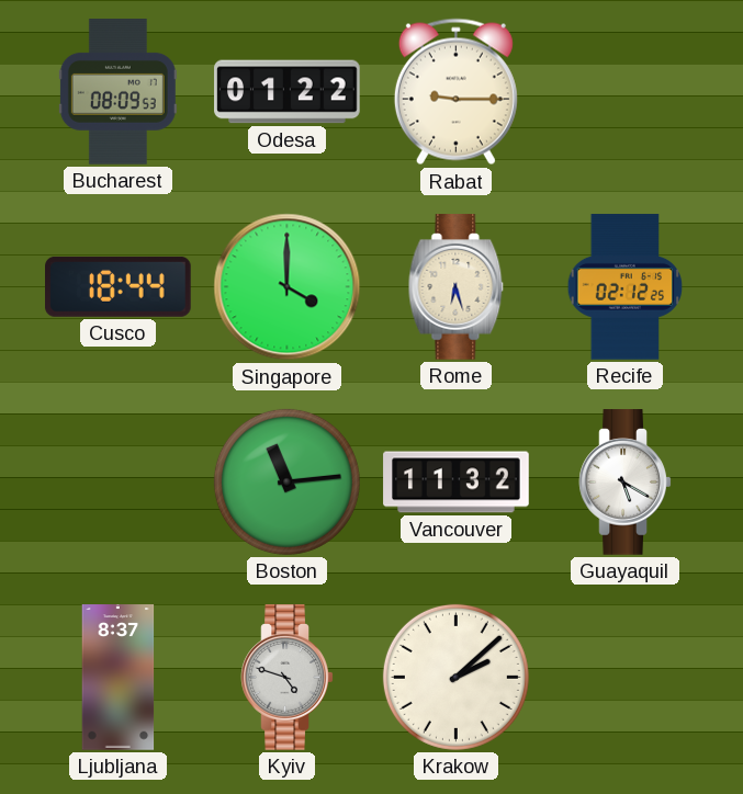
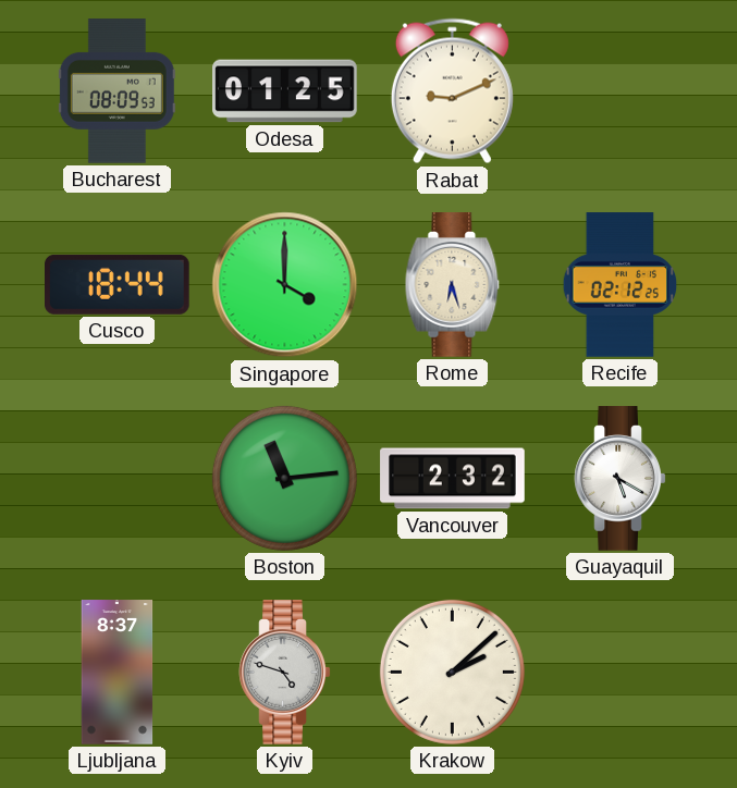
Odesa: 01:22 -> 01:25 (285, 91)
Rabat: 9:15 -> 9:11 (452, 91)
Vancouver: 11:32 -> 2:32 (453, 479)
